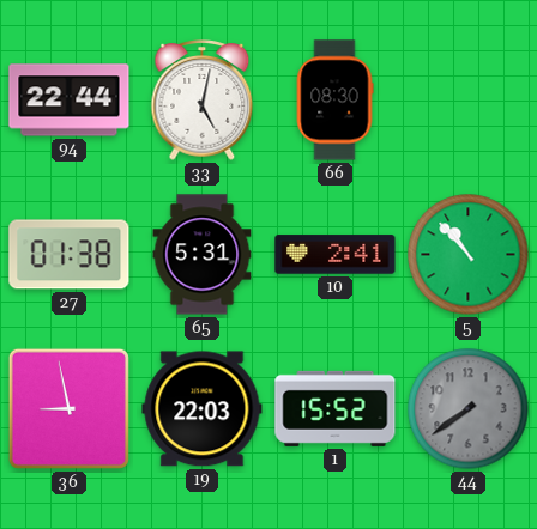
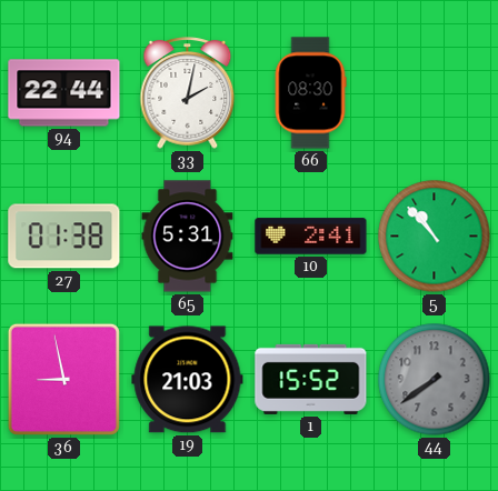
33: 5:02 -> 2:02 (188, 93)
19: 22:03 -> 21:03 (188, 380)
